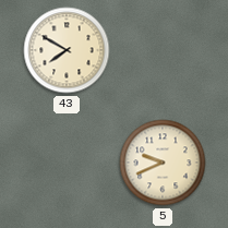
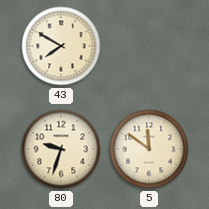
80: none -> 9:33 (61, 149)
5: 9:41 -> 11:51 (149, 149)
